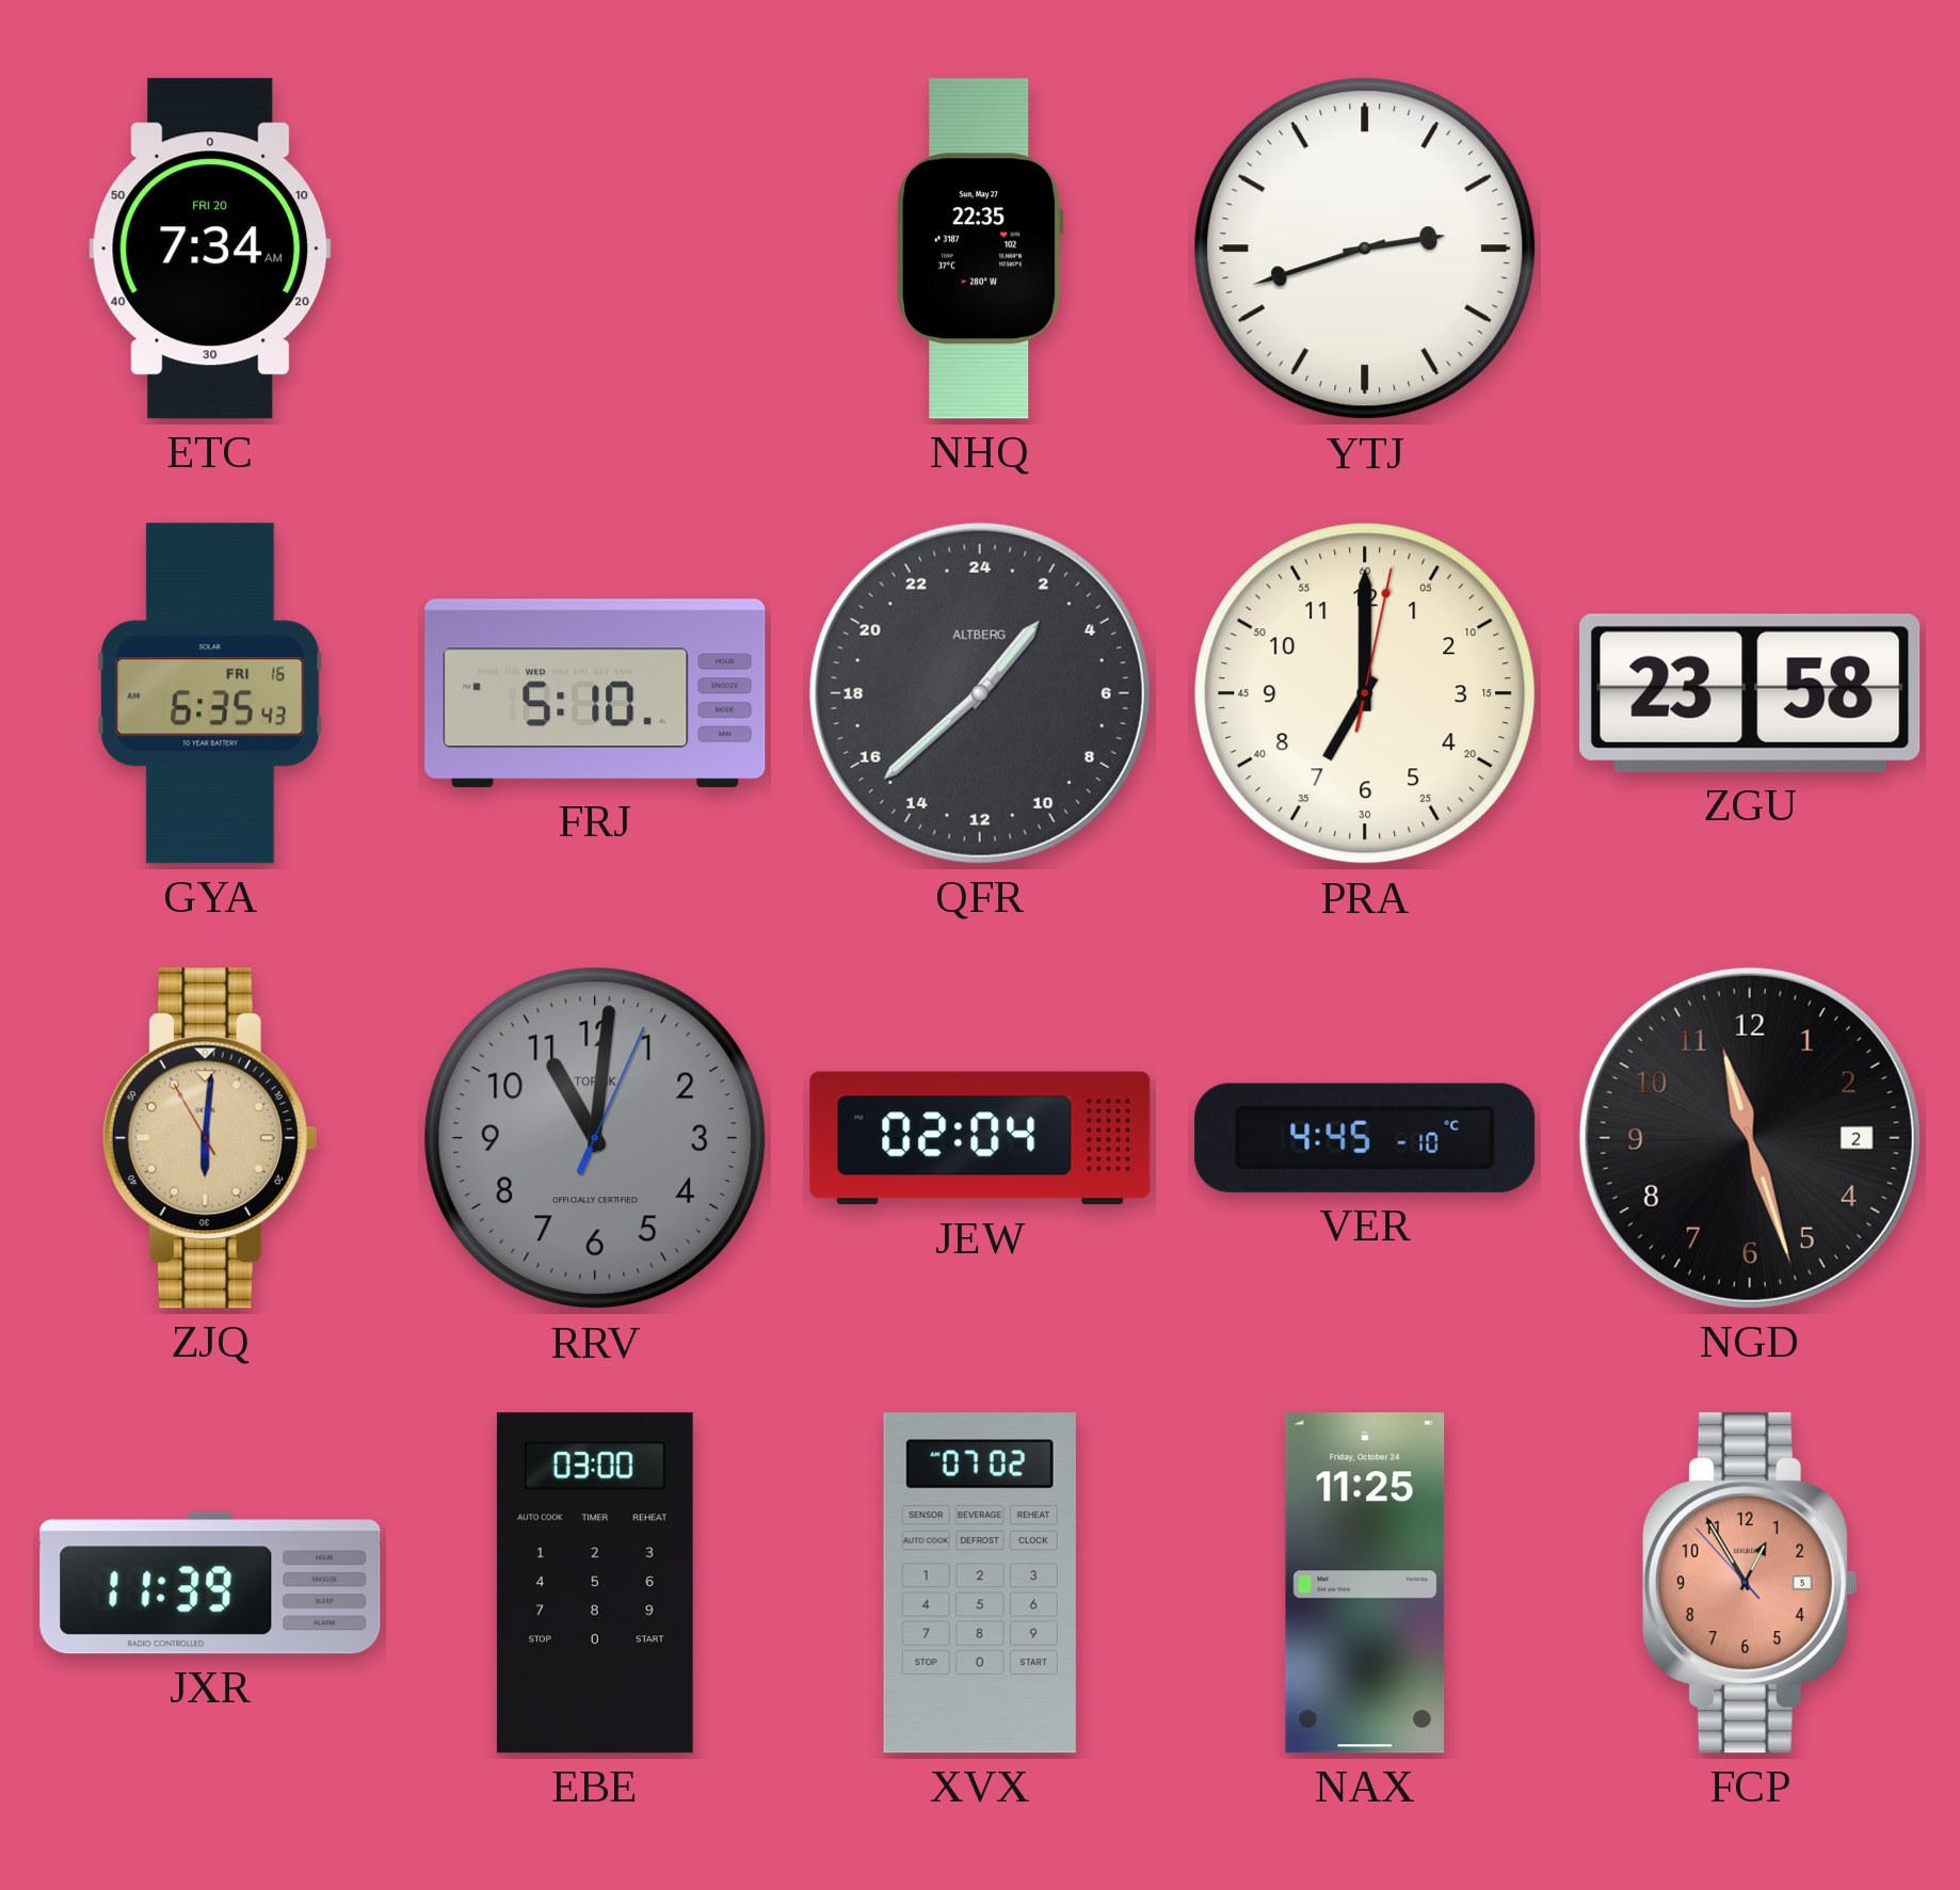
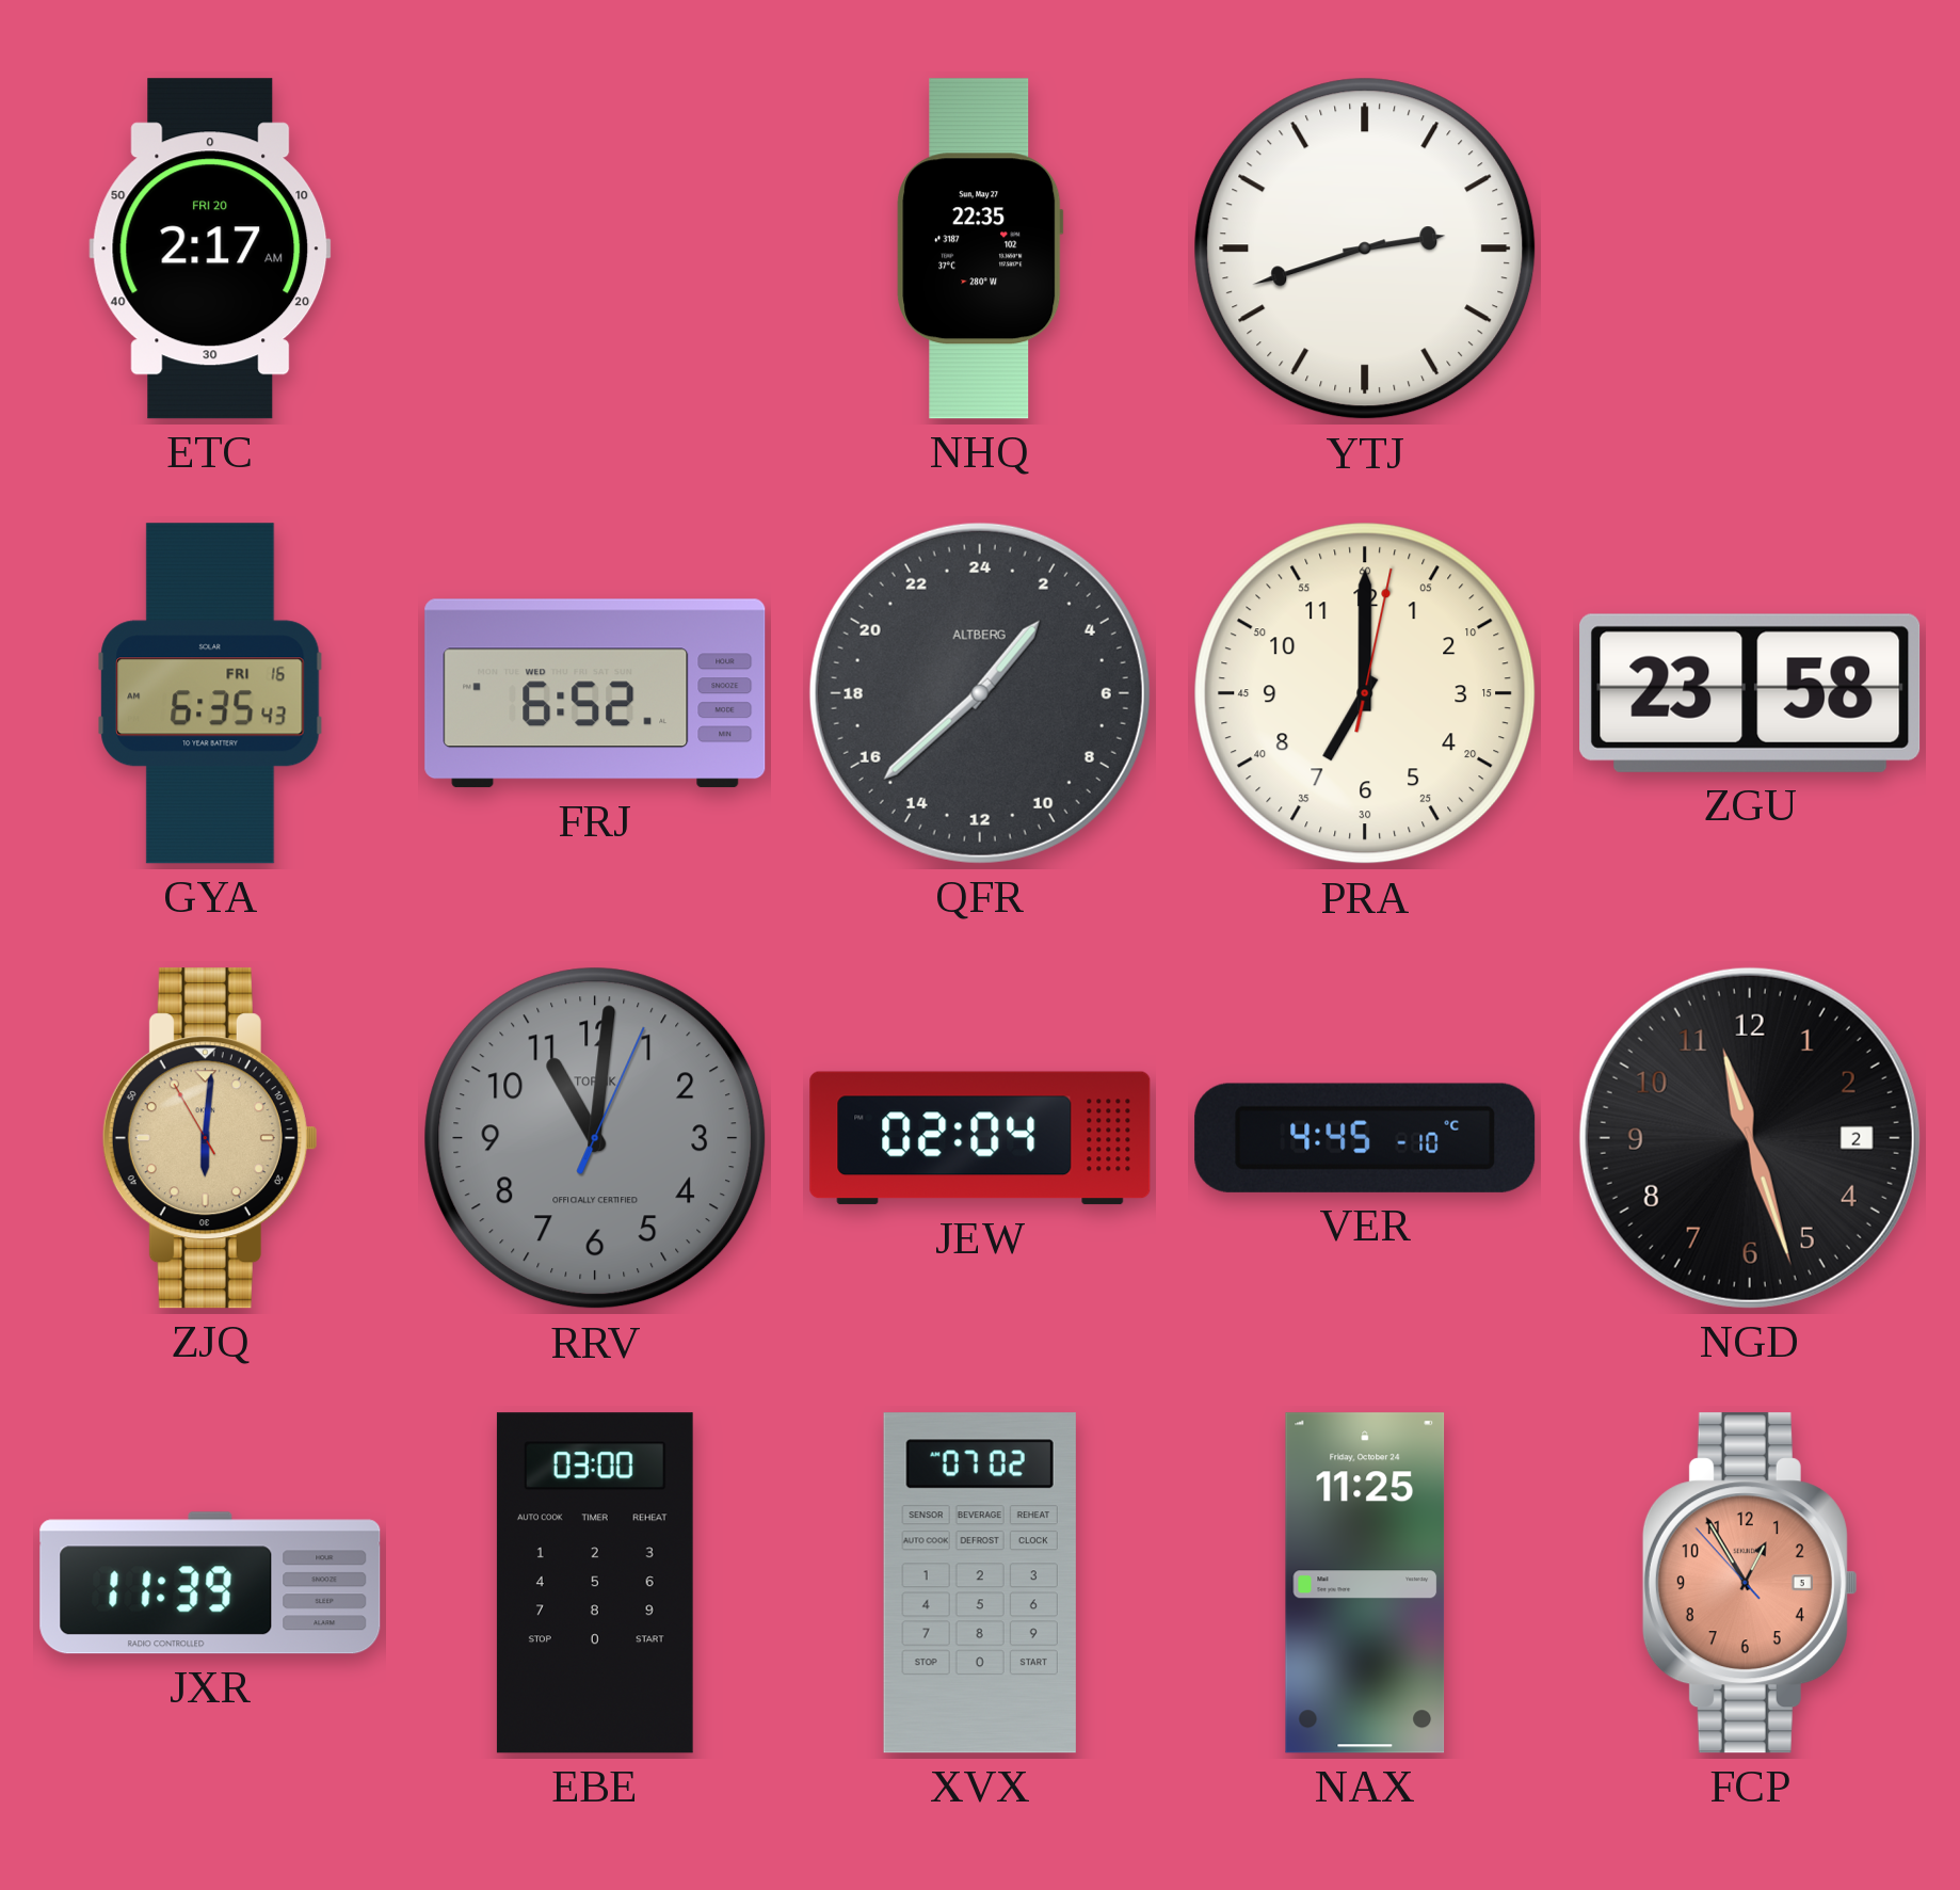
ETC: 7:34 -> 2:17 (210, 249)
FRJ: 5:10 -> 6:52 (595, 693)
